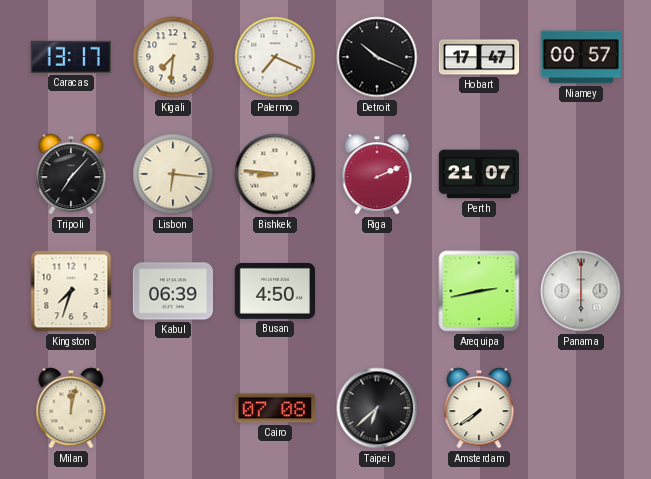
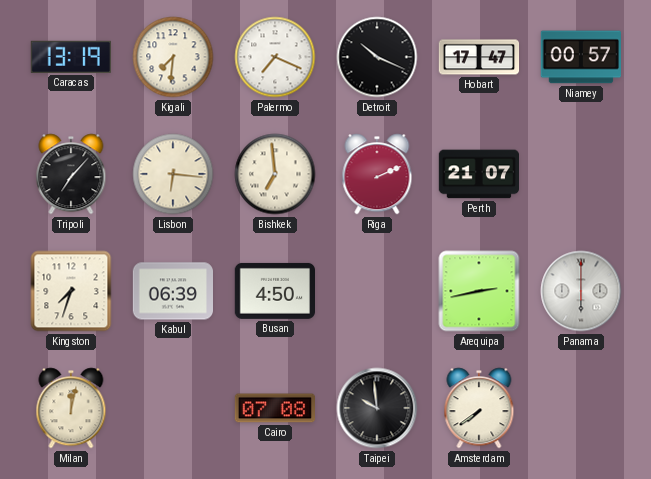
Caracas: 13:17 -> 13:19 (71, 57)
Bishkek: 8:46 -> 6:59 (275, 174)
Taipei: 6:38 -> 9:59 (377, 408)
